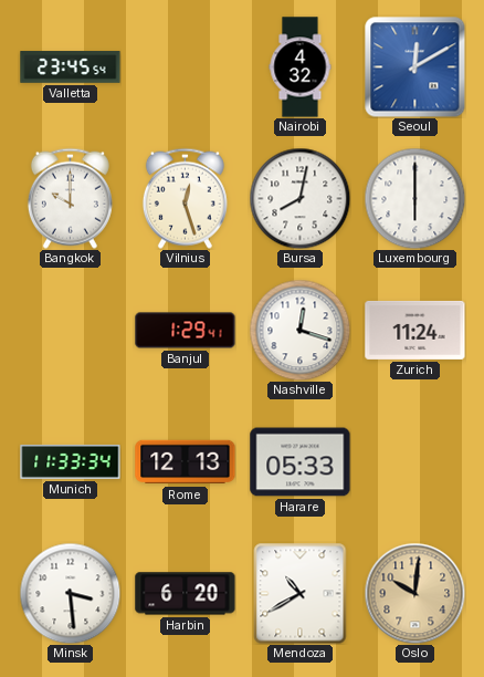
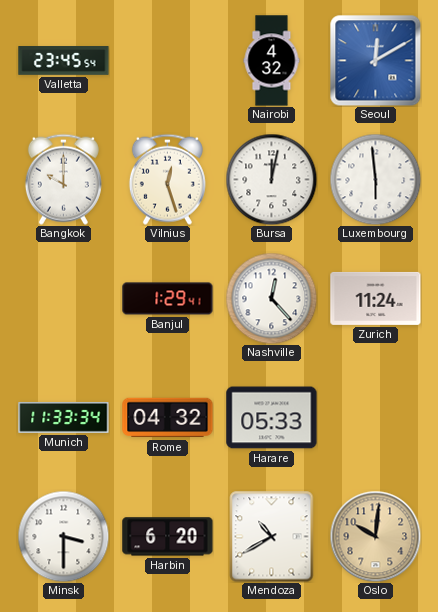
Bursa: 8:02 -> 12:02 (271, 179)
Luxembourg: 6:00 -> 5:59 (375, 179)
Nashville: 12:18 -> 12:23 (271, 298)
Rome: 12:13 -> 04:32 (168, 418)
Minsk: 3:29 -> 3:30 (63, 536)
